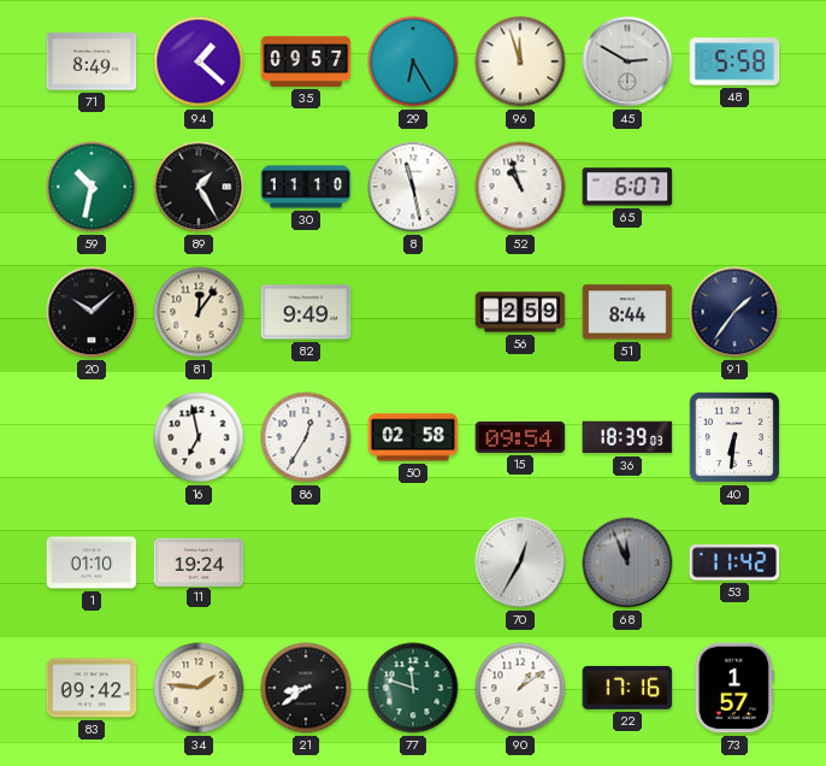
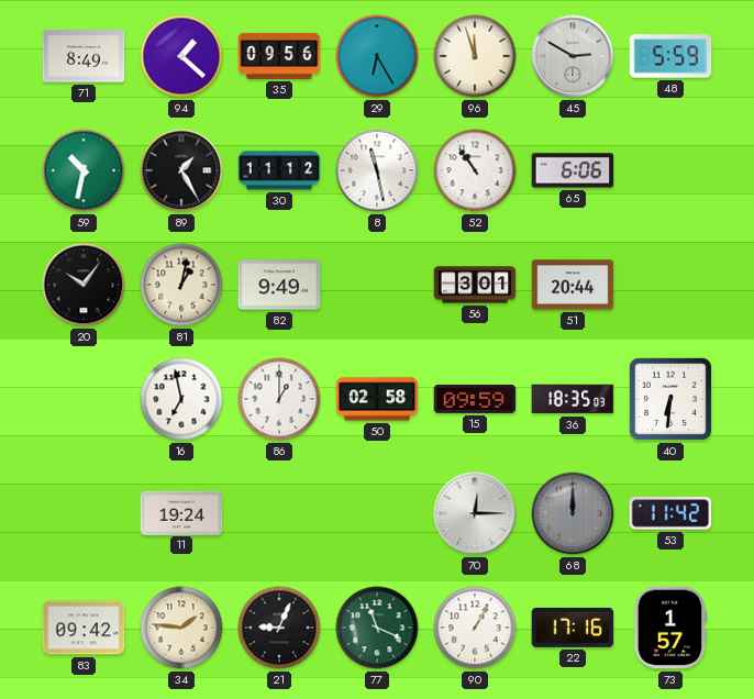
35: 09:57 -> 09:56 (279, 56)
48: 5:58 -> 5:59 (670, 56)
30: 11:10 -> 11:12 (279, 170)
52: 10:57 -> 10:54 (475, 170)
65: 6:07 -> 6:06 (573, 170)
20: 10:08 -> 10:06 (84, 285)
81: 12:06 -> 1:02 (181, 285)
56: 2:59 -> 3:01 (475, 285)
51: 8:44 -> 20:44 (573, 285)
91: 1:36 -> none (734, 312)
86: 12:35 -> 1:00 (279, 399)
15: 09:54 -> 09:59 (475, 399)
36: 18:39 -> 18:35 (573, 399)
1: 01:10 -> none (92, 562)
70: 12:35 -> 12:15 (475, 513)
68: 11:56 -> 12:00 (573, 513)
21: 8:39 -> 9:04 (279, 628)
77: 11:48 -> 11:19 (377, 628)
90: 1:09 -> 1:05 (475, 628)
